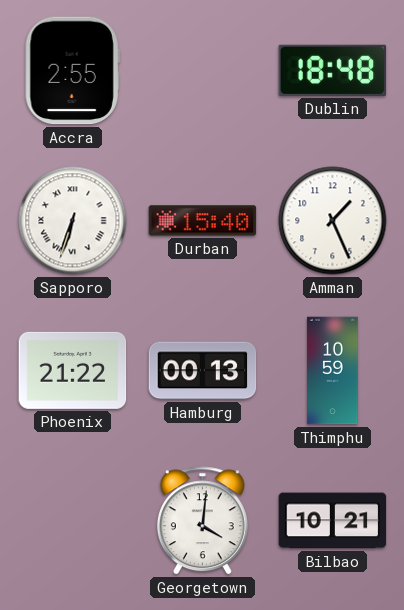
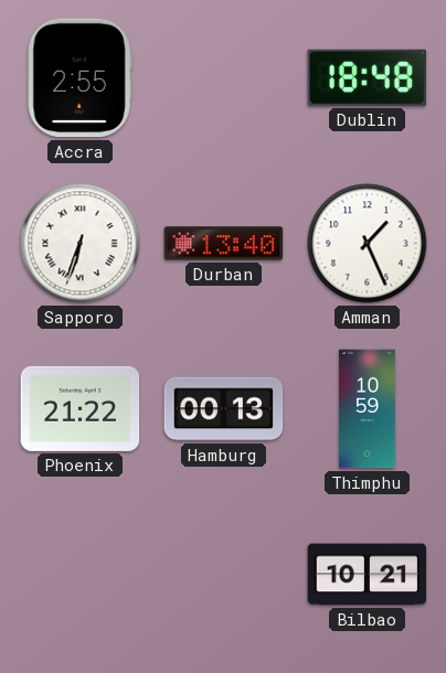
Durban: 15:40 -> 13:40 (224, 244)
Georgetown: 4:01 -> none (202, 521)
